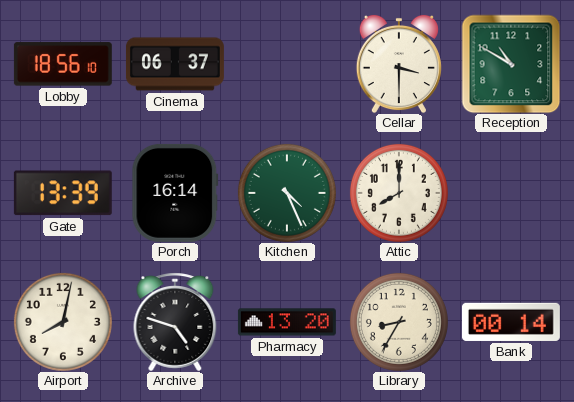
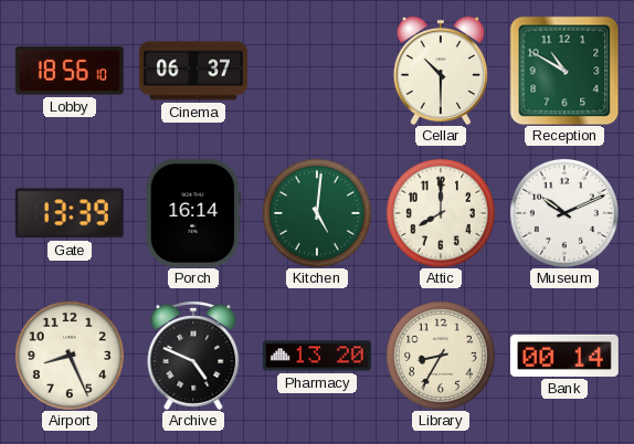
Cellar: 3:30 -> 10:30 (441, 71)
Kitchen: 4:26 -> 5:01 (317, 213)
Museum: none -> 10:11 (564, 213)
Airport: 8:02 -> 8:26 (70, 356)
Archive: 4:48 -> 4:49 (193, 356)
